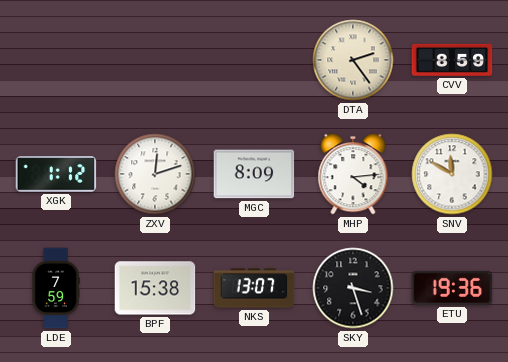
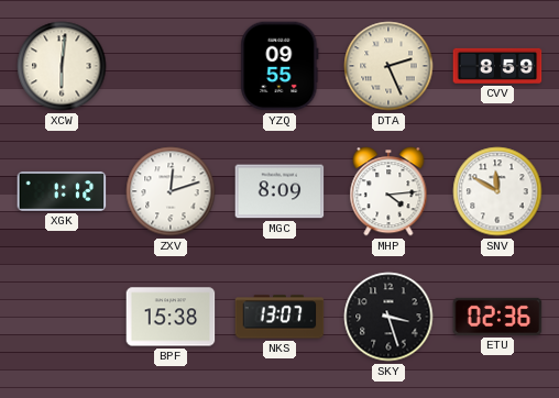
XCW: none -> 6:01 (62, 66)
YZQ: none -> 09:55 (279, 66)
DTA: 2:24 -> 2:26 (388, 66)
LDE: 7:59 -> none (56, 288)
ETU: 19:36 -> 02:36 (497, 317)
